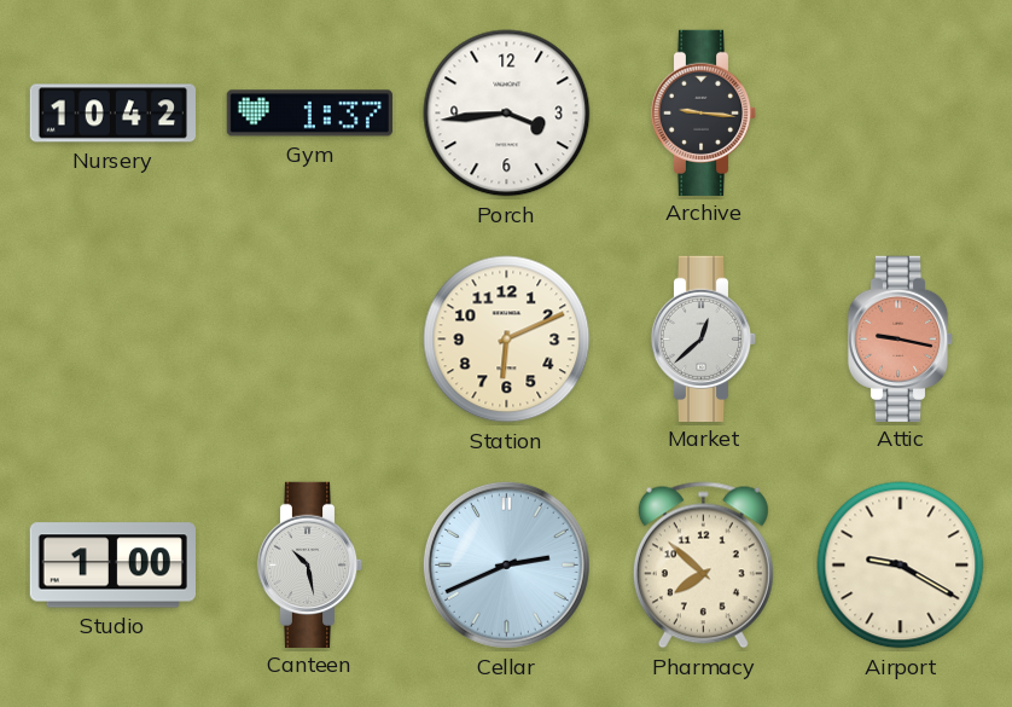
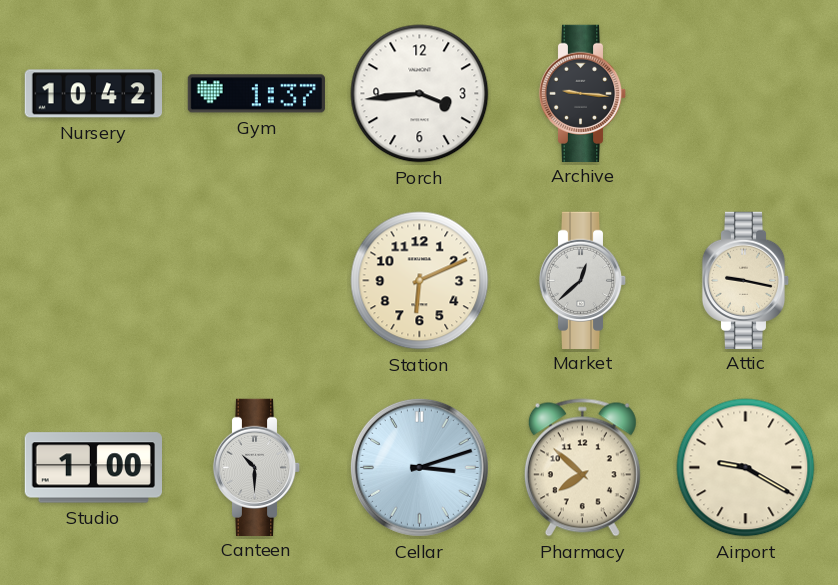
Attic dial: salmon -> cream (746, 280)
Canteen: 10:28 -> 10:30 (257, 467)
Cellar: 2:41 -> 3:12 (419, 467)
